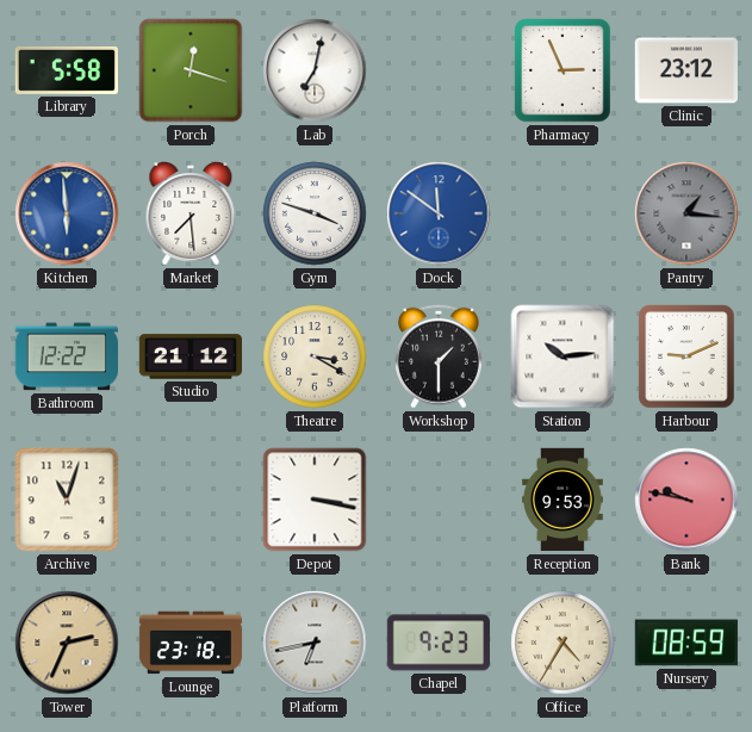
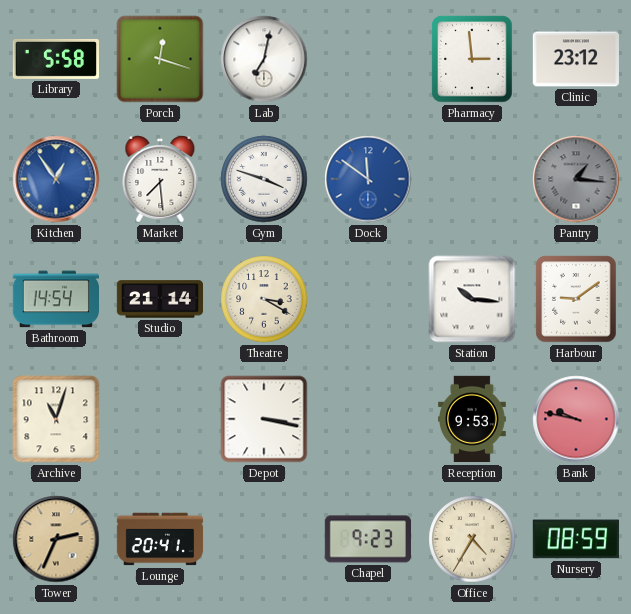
Pharmacy: 2:56 -> 2:59 (472, 59)
Kitchen: 5:59 -> 12:54 (56, 179)
Bathroom: 12:22 -> 14:54 (55, 299)
Studio: 21:12 -> 21:14 (160, 299)
Workshop: 1:30 -> none (439, 356)
Station: 10:14 -> 10:16 (472, 299)
Harbour: 9:11 -> 9:09 (576, 299)
Lounge: 23:18 -> 20:41 (160, 539)
Platform: 6:43 -> none (315, 643)
